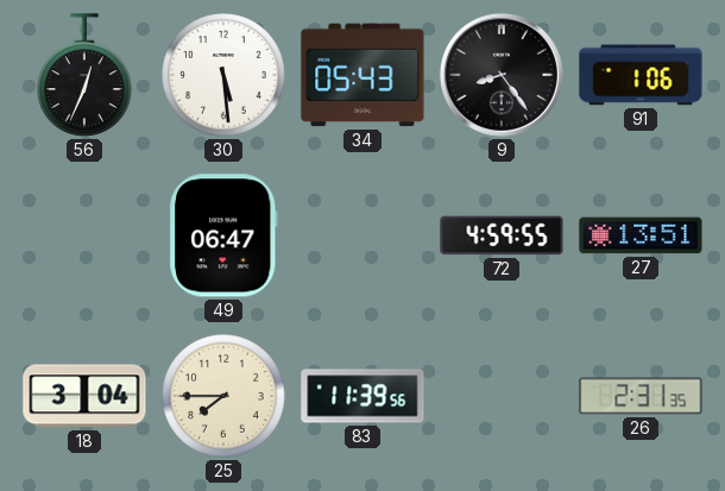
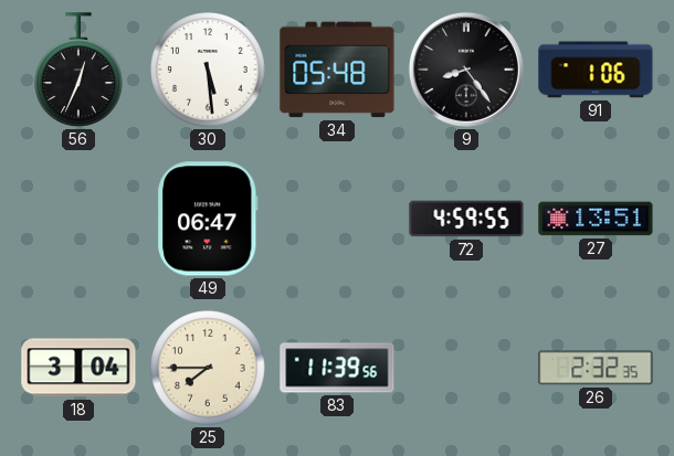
34: 05:43 -> 05:48 (337, 70)
26: 2:31 -> 2:32 (596, 368)
